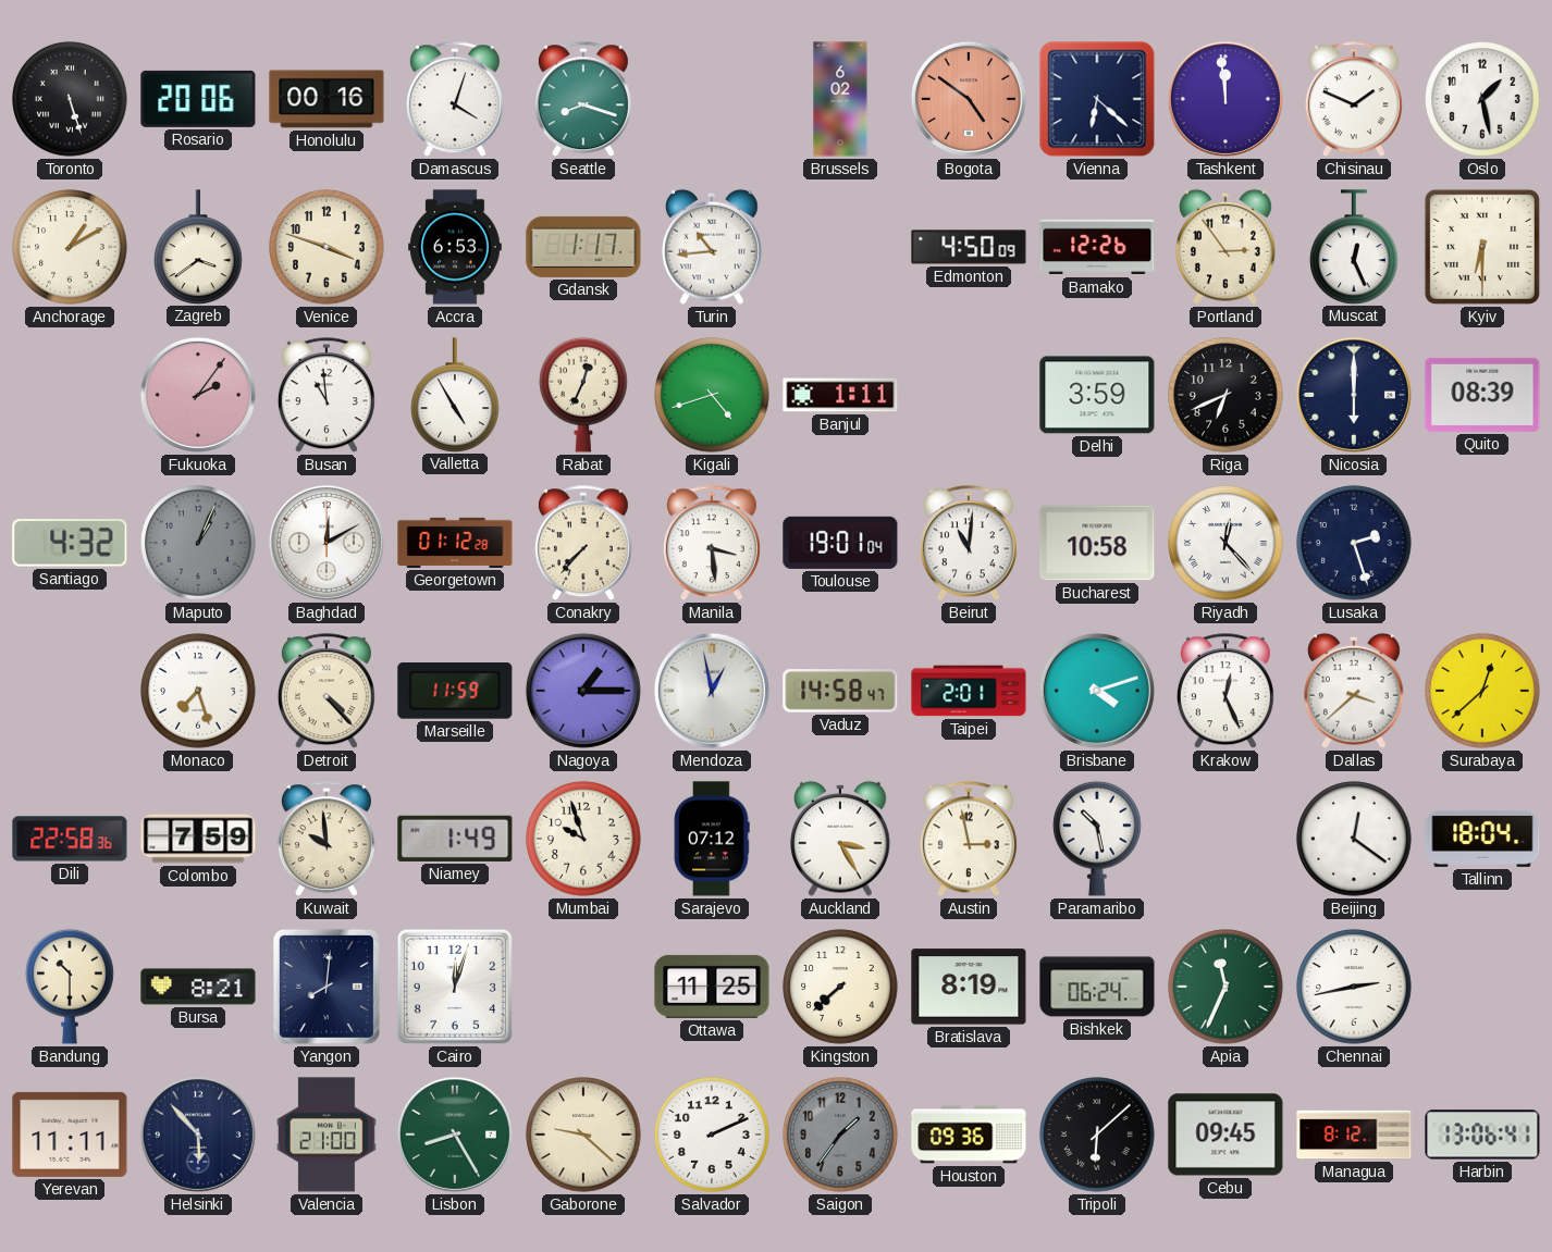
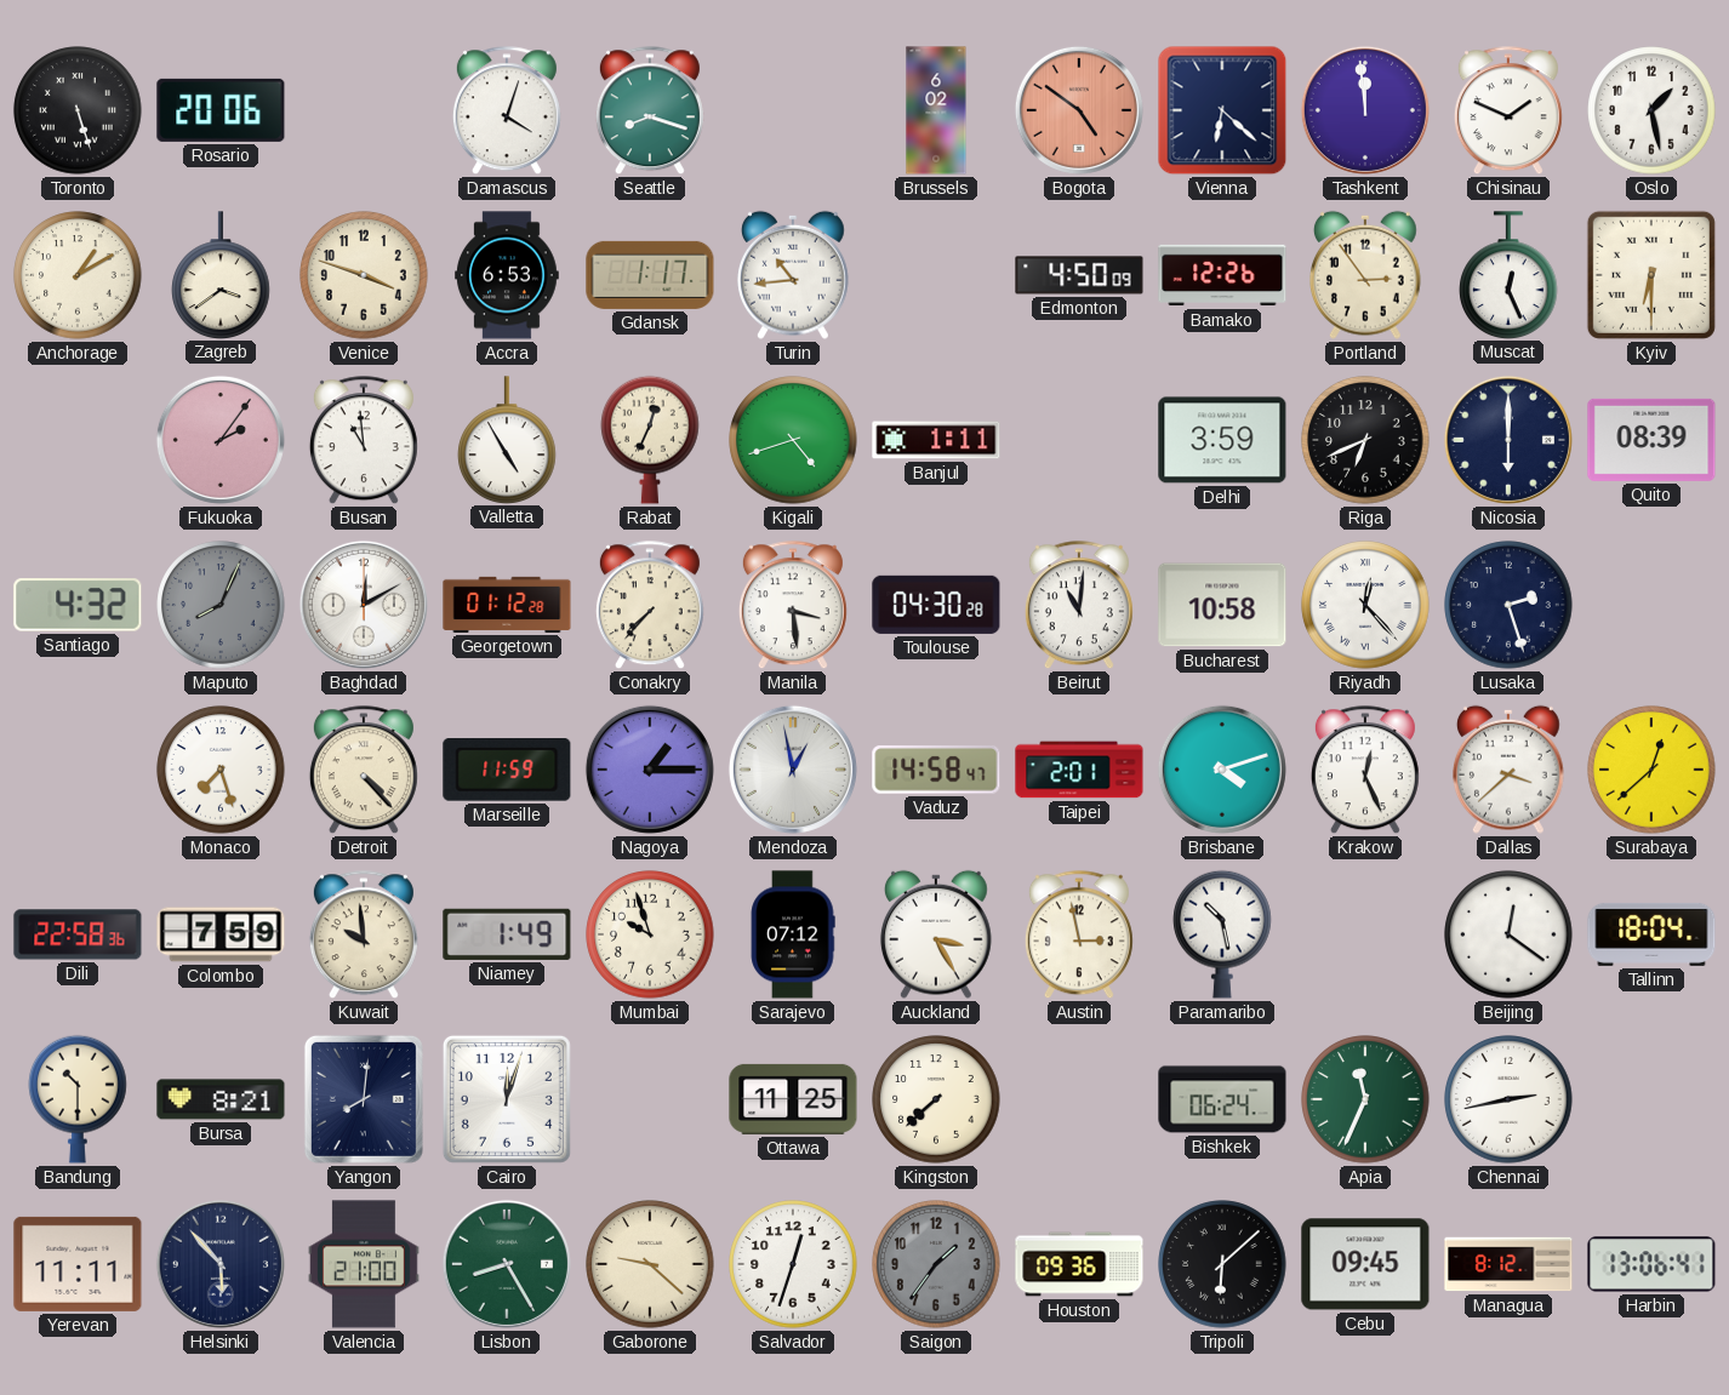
Honolulu: 00:16 -> none (327, 99)
Maputo: 1:04 -> 8:04 (221, 605)
Toulouse: 19:01 -> 04:30 (936, 605)
Bratislava: 8:19 -> none (969, 987)
Salvador: 2:11 -> 12:33 (793, 1264)
